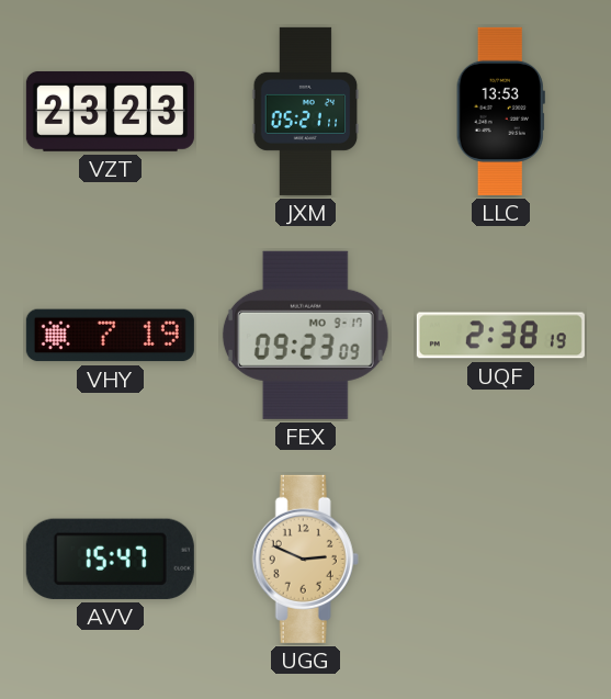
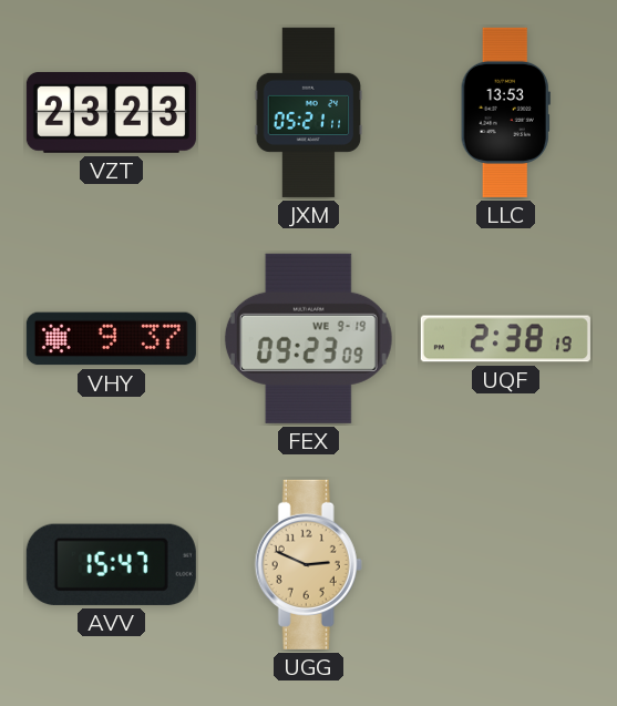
VHY: 7:19 -> 9:37 (111, 339)
FEX date: MO 9-17 -> WE 9-19 (308, 338)
